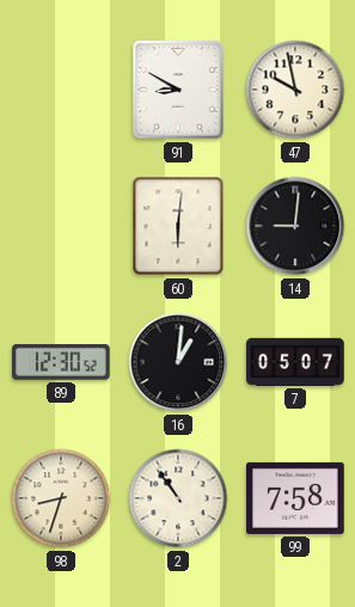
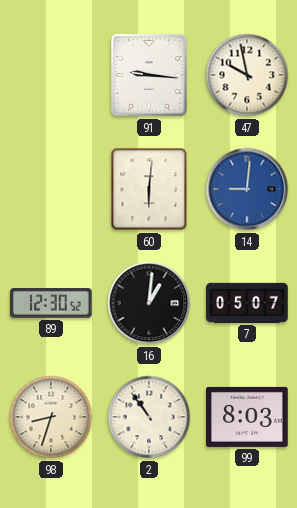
91: 8:50 -> 9:16 (149, 75)
14 dial: black -> blue (247, 189)
99: 7:58 -> 8:03 (247, 417)
